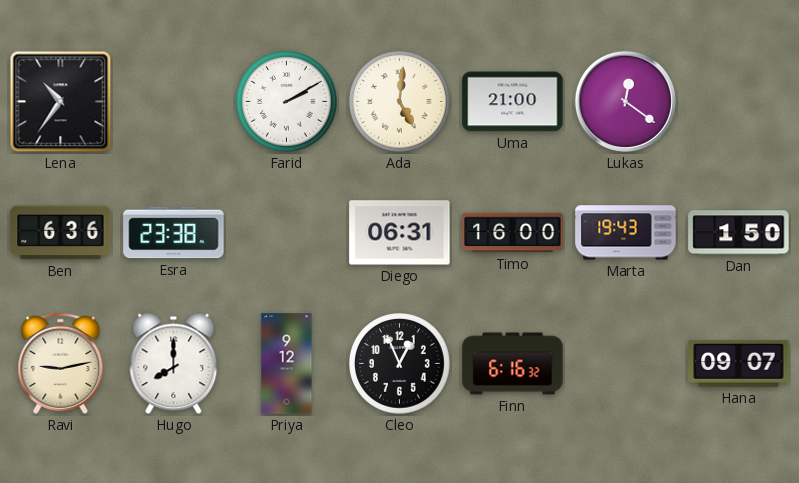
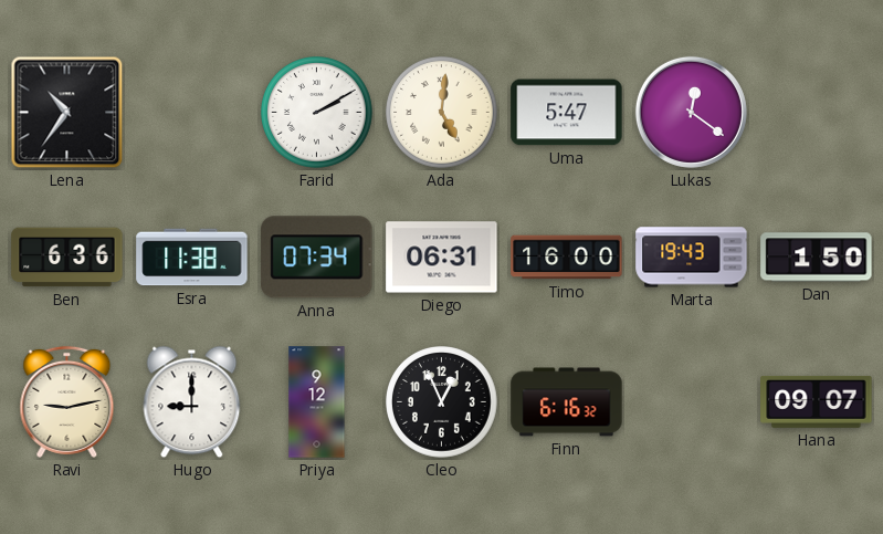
Uma: 21:00 -> 5:47 (567, 113)
Esra: 23:38 -> 11:38 (192, 258)
Anna: none -> 07:34 (317, 258)
Hugo: 8:00 -> 9:00 (192, 402)
